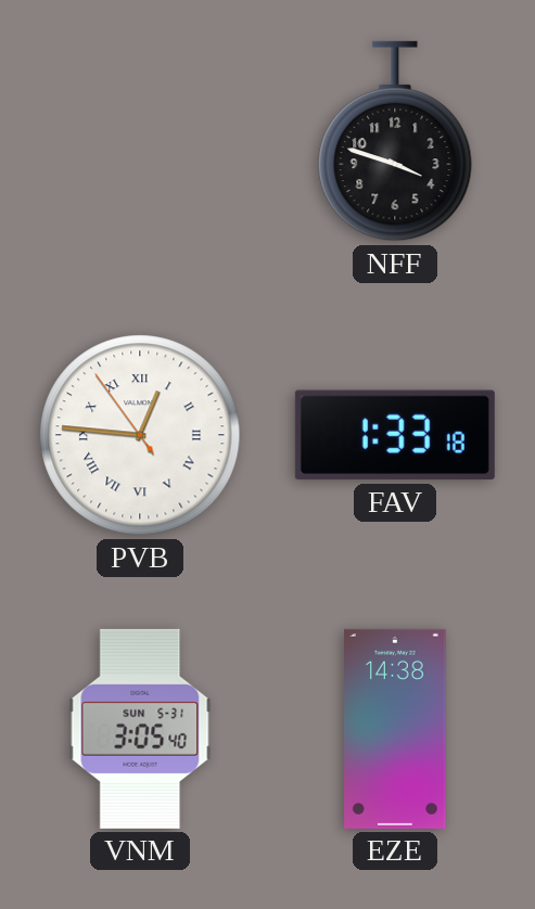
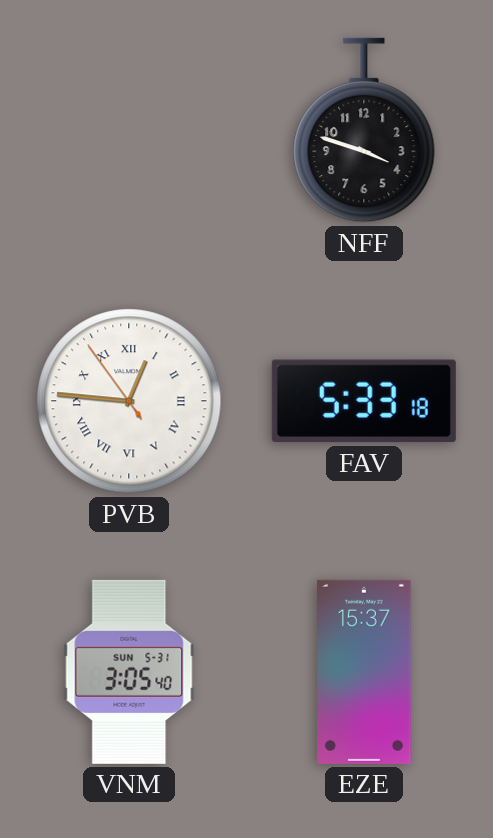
FAV: 1:33 -> 5:33 (364, 401)
EZE: 14:38 -> 15:37 (364, 672)
